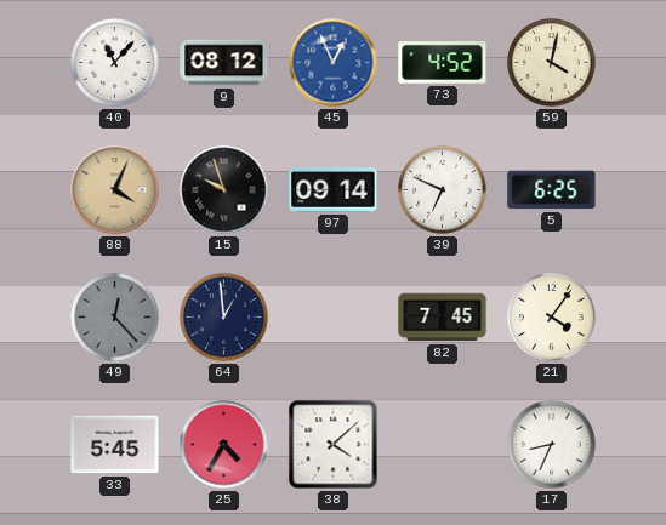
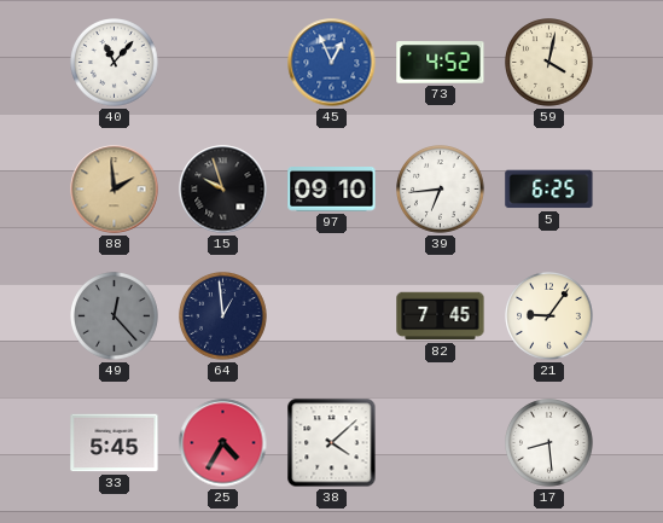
9: 08:12 -> none (224, 63)
88: 4:04 -> 1:59 (115, 190)
97: 09:14 -> 09:10 (332, 190)
39: 6:49 -> 6:44 (441, 190)
21: 4:06 -> 9:06 (549, 316)
17: 8:34 -> 8:29 (549, 443)
